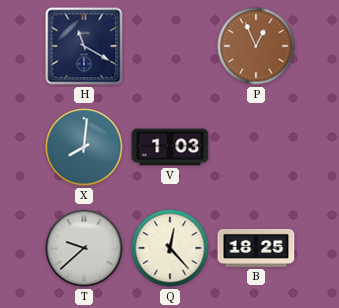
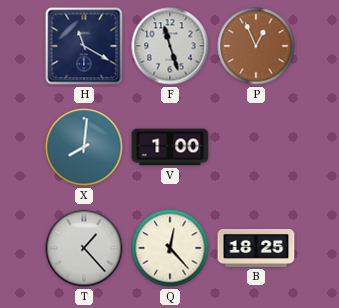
F: none -> 11:27 (170, 46)
V: 1:03 -> 1:00 (170, 147)
T: 9:38 -> 1:23 (84, 248)
